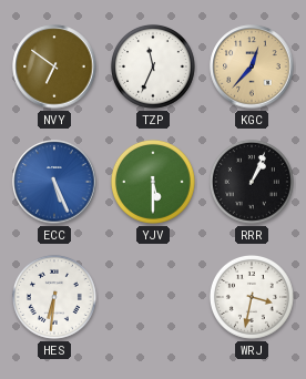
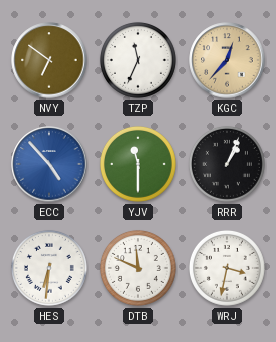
ECC: 5:26 -> 4:53 (49, 164)
YJV: 5:30 -> 11:30 (138, 164)
DTB: none -> 11:49 (138, 268)
